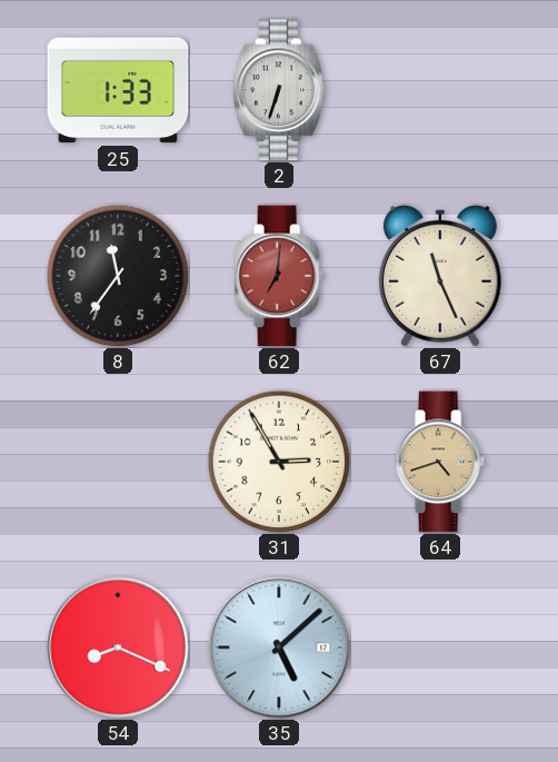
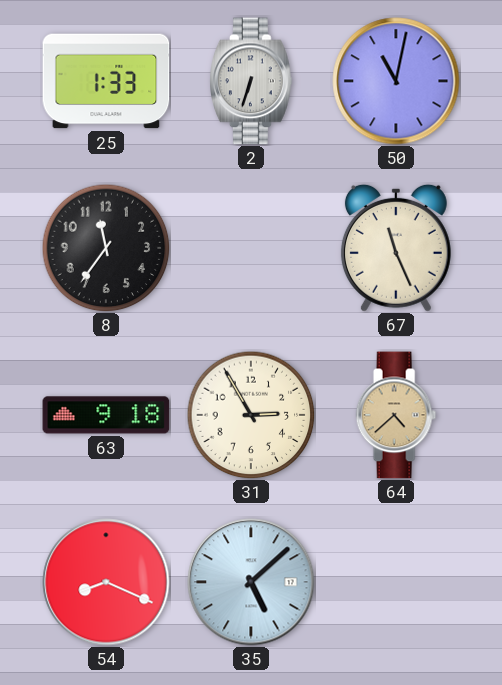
50: none -> 11:02 (396, 81)
62: 7:01 -> none (279, 276)
63: none -> 9:18 (106, 415)
64: 4:42 -> 4:38 (396, 415)
